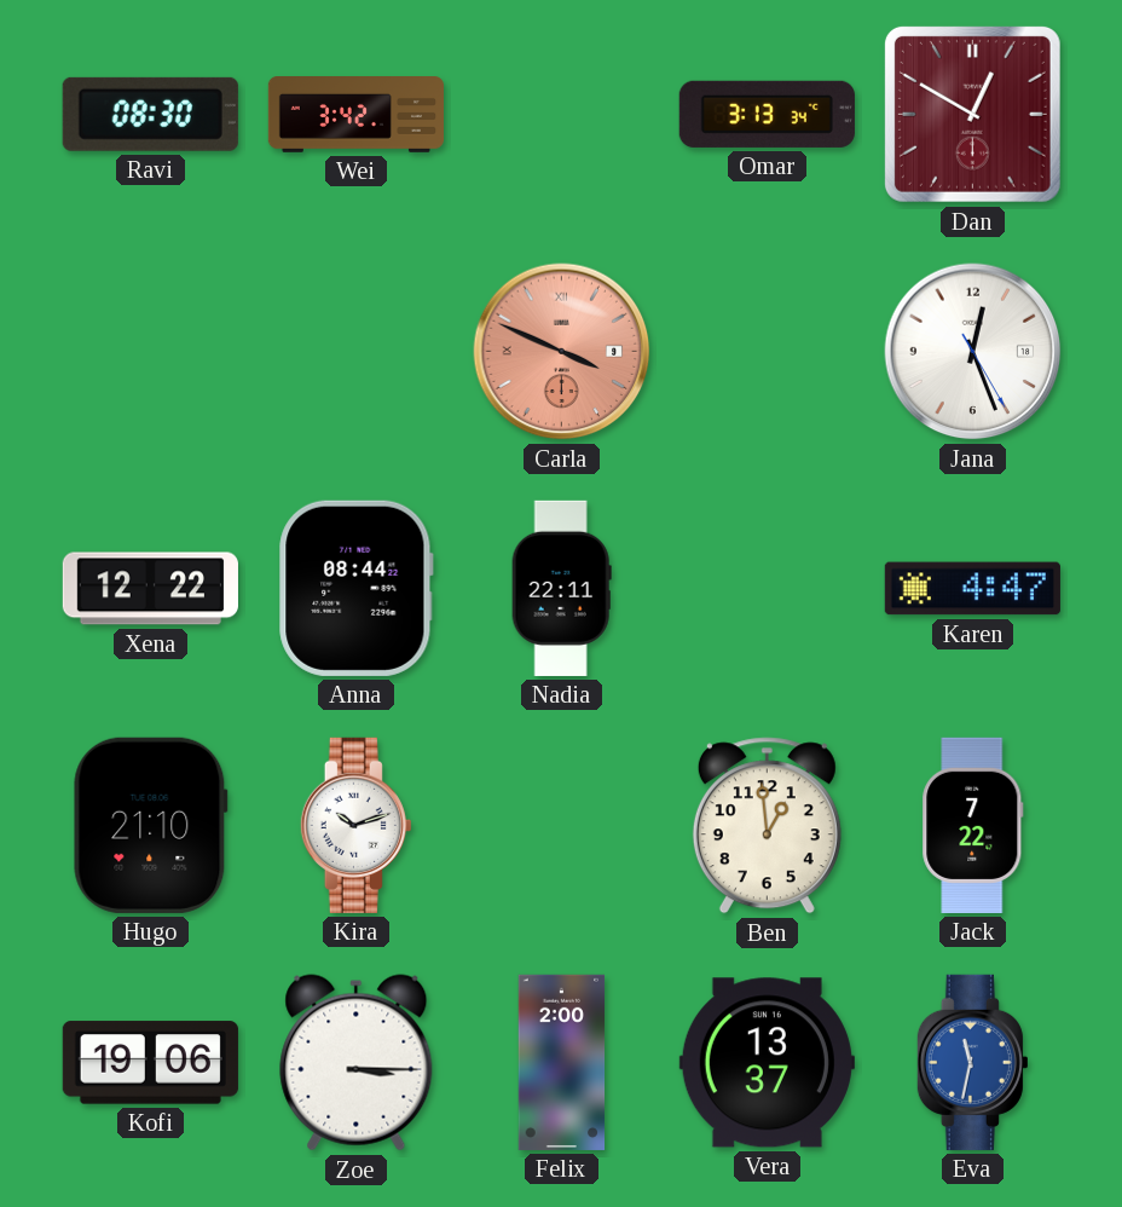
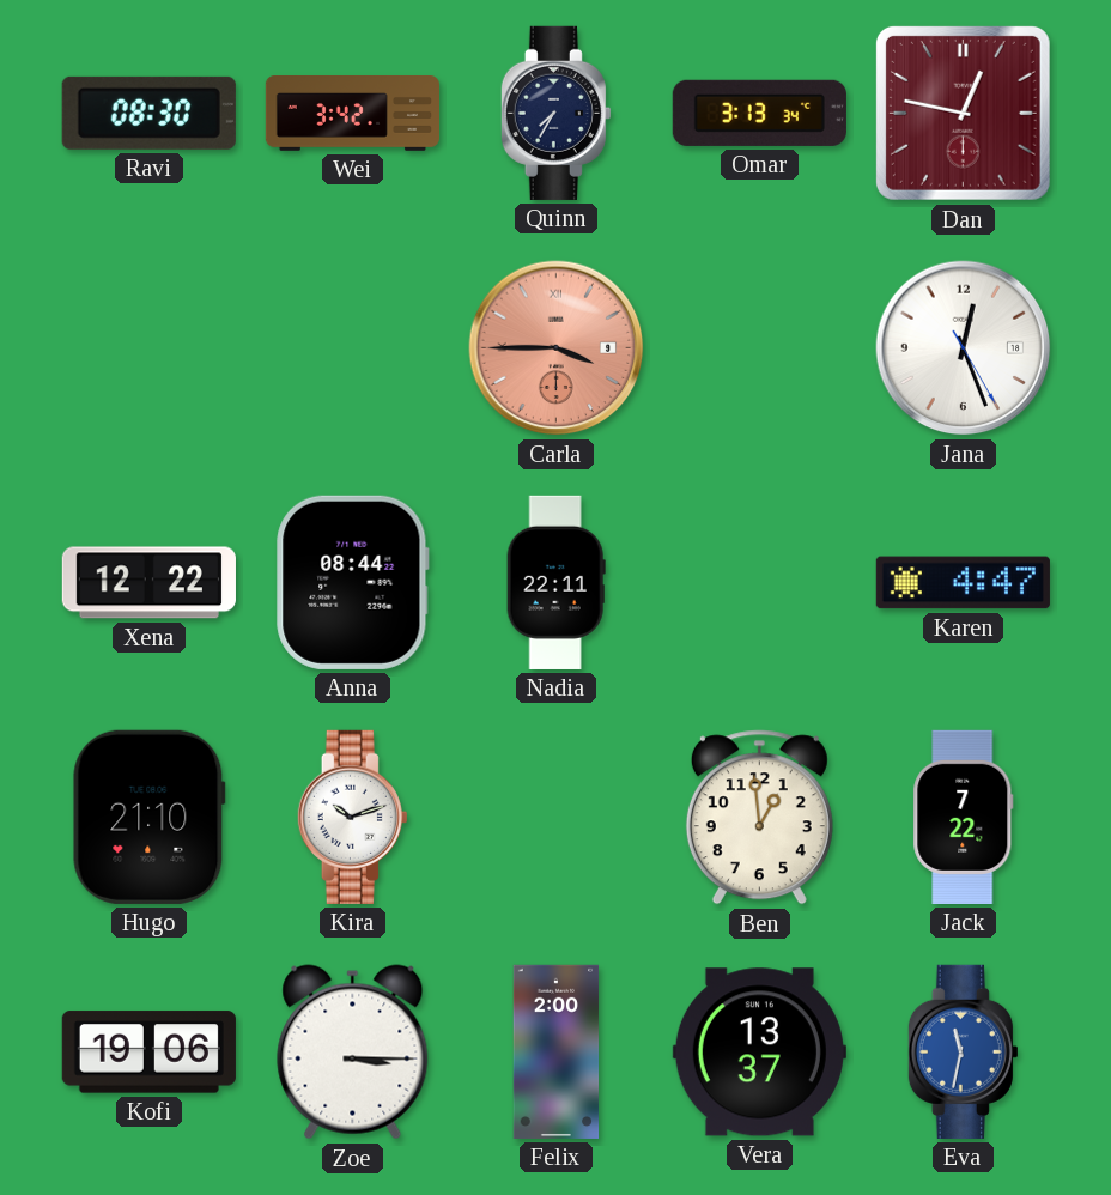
Quinn: none -> 7:35 (555, 113)
Dan: 12:50 -> 12:47 (963, 113)
Carla: 3:49 -> 3:45 (557, 348)
